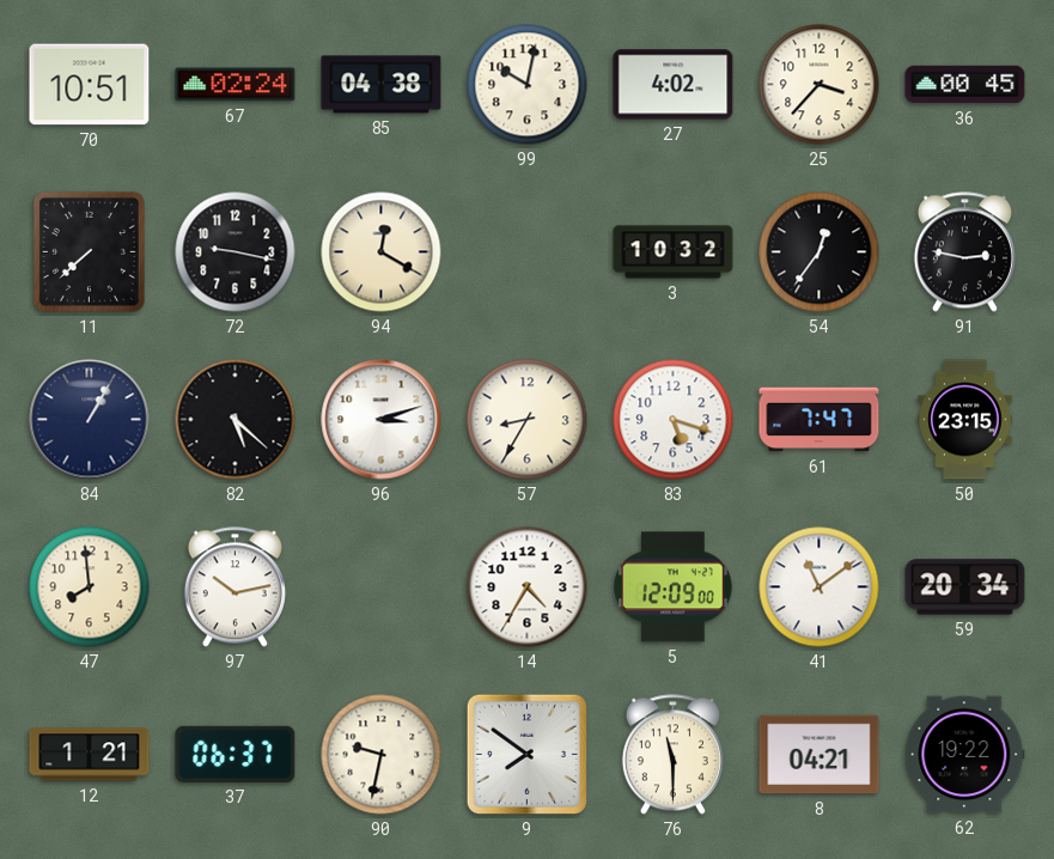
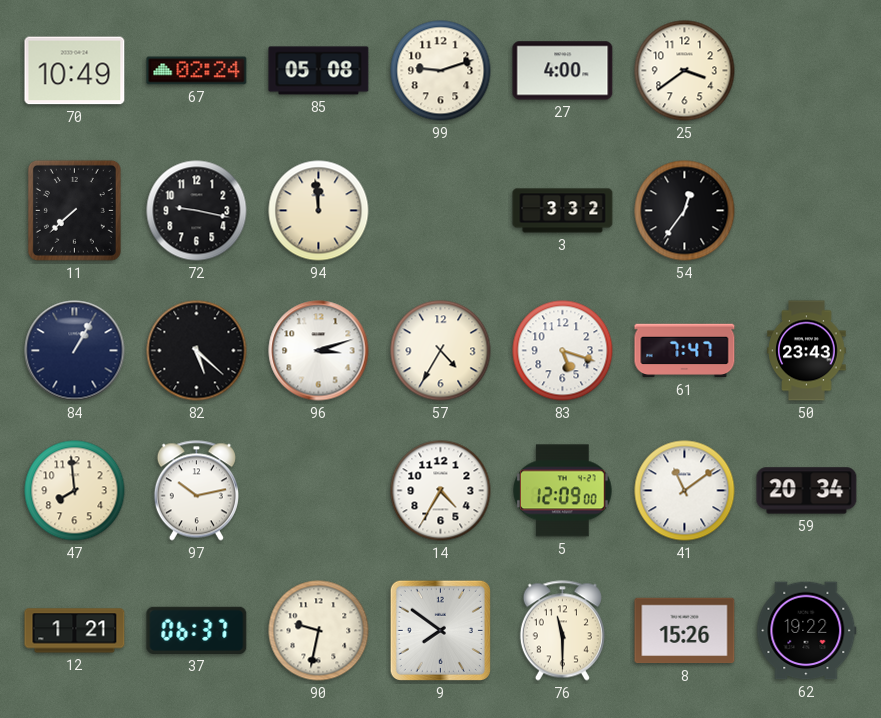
70: 10:51 -> 10:49 (75, 71)
85: 04:38 -> 05:08 (319, 71)
99: 10:02 -> 9:12 (441, 71)
27: 4:02 -> 4:00 (563, 71)
25: 3:37 -> 3:39 (685, 71)
36: 00:45 -> none (965, 85)
94: 12:20 -> 11:59 (319, 211)
3: 10:32 -> 3:32 (563, 211)
91: 2:47 -> none (964, 252)
57: 8:35 -> 4:35 (441, 351)
50: 23:15 -> 23:43 (807, 351)
8: 04:21 -> 15:26 (685, 631)
